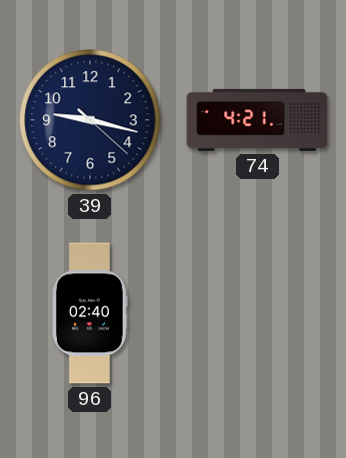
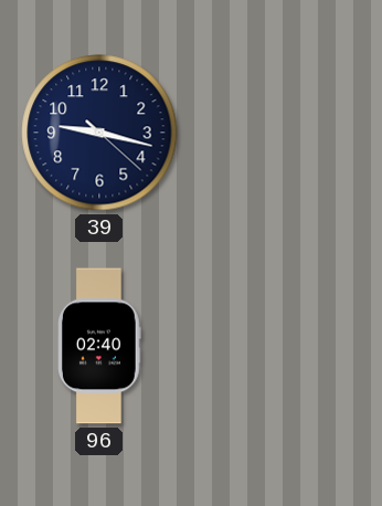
74: 4:21 -> none (257, 120)
